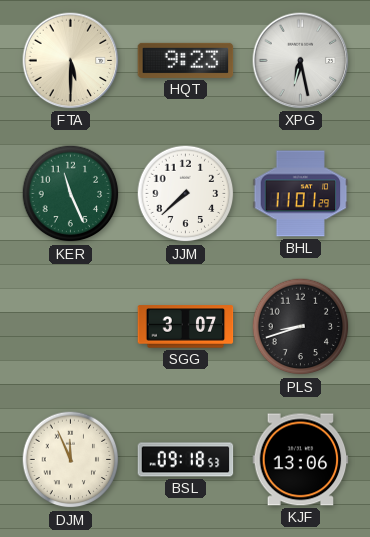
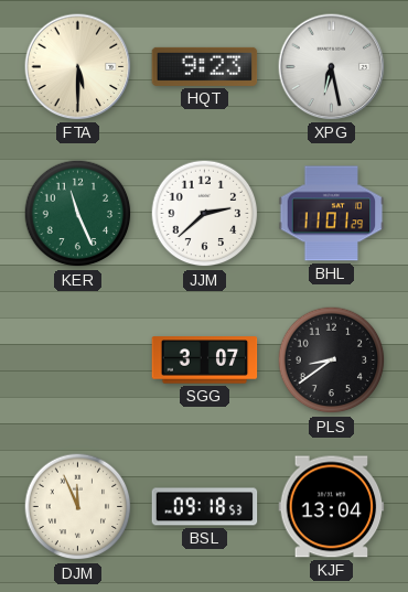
JJM: 7:38 -> 2:38 (205, 214)
PLS: 8:42 -> 8:39 (332, 360)
KJF: 13:06 -> 13:04 (332, 507)
